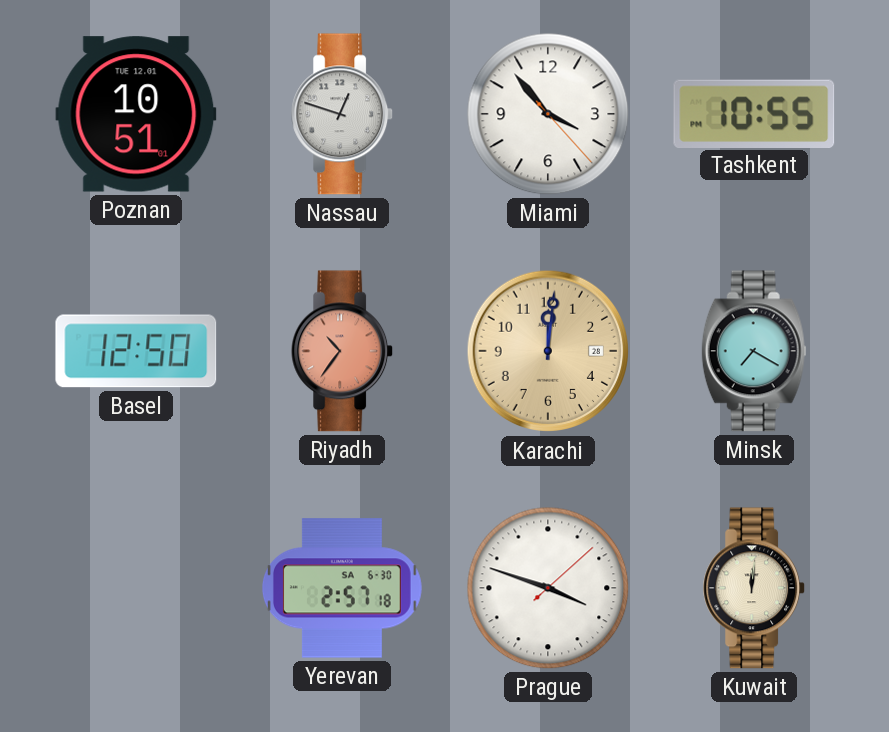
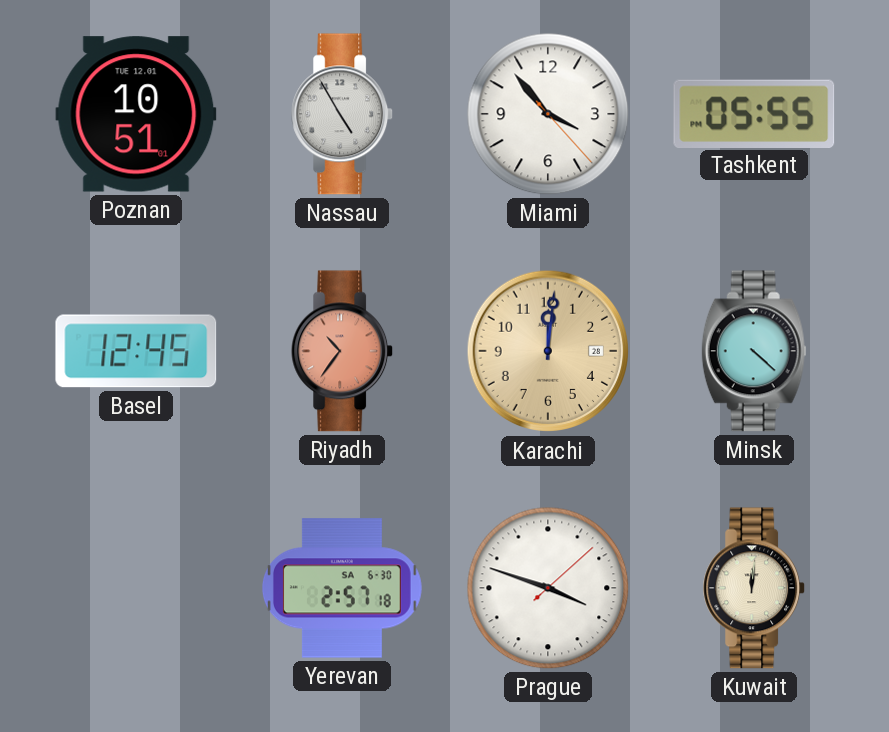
Nassau: 12:48 -> 4:55 (343, 114)
Tashkent: 10:55 -> 05:55 (754, 113)
Basel: 12:50 -> 12:45 (136, 351)
Minsk: 7:20 -> 4:22 (754, 351)
